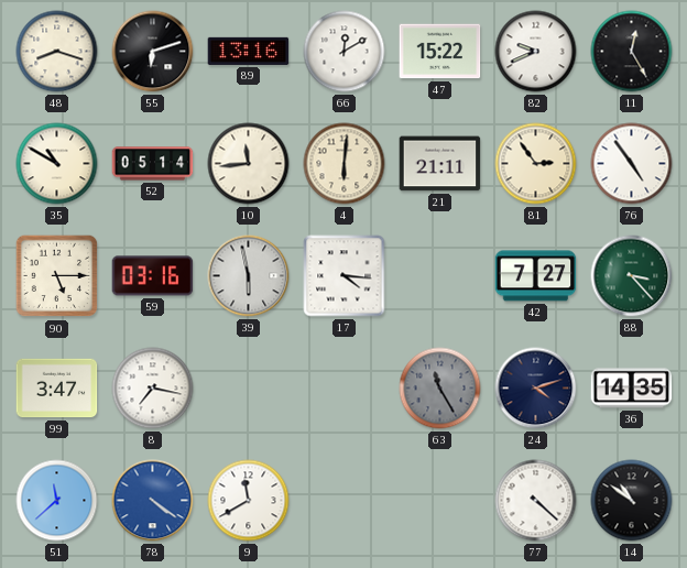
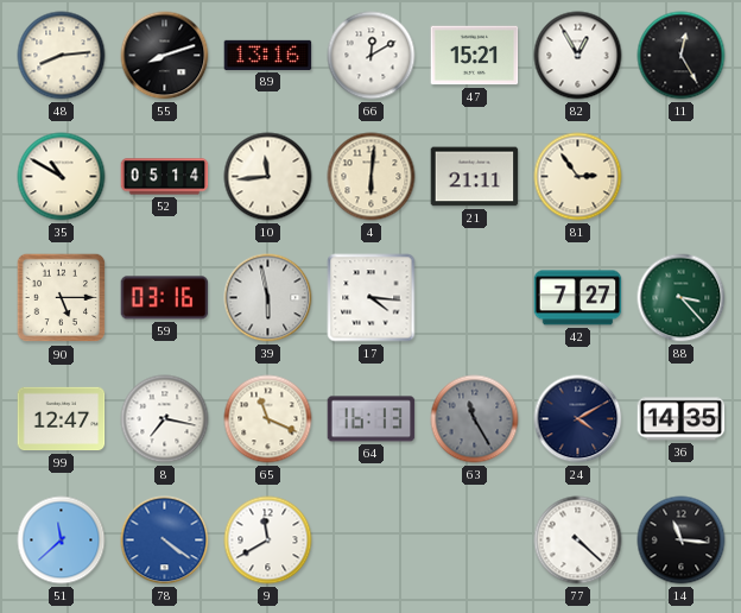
48: 8:18 -> 8:14 (62, 56)
55: 6:12 -> 8:12 (165, 56)
47: 15:22 -> 15:21 (475, 56)
82: 9:41 -> 12:55 (578, 56)
76: 4:54 -> none (632, 164)
99: 3:47 -> 12:47 (62, 419)
65: none -> 11:19 (268, 419)
64: none -> 16:13 (372, 419)
24: 4:12 -> 4:10 (578, 419)
14: 10:51 -> 11:16 (682, 541)
